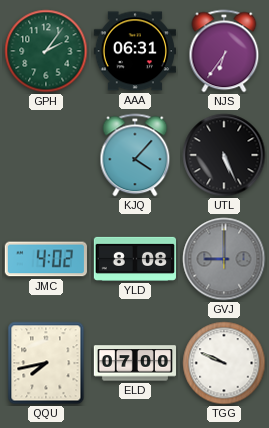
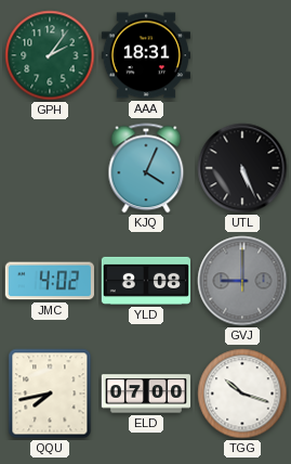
AAA: 06:31 -> 18:31 (145, 55)
NJS: 6:36 -> none (224, 51)
KJQ: 4:07 -> 4:04 (146, 168)
TGG: 9:49 -> 10:18 (242, 394)
